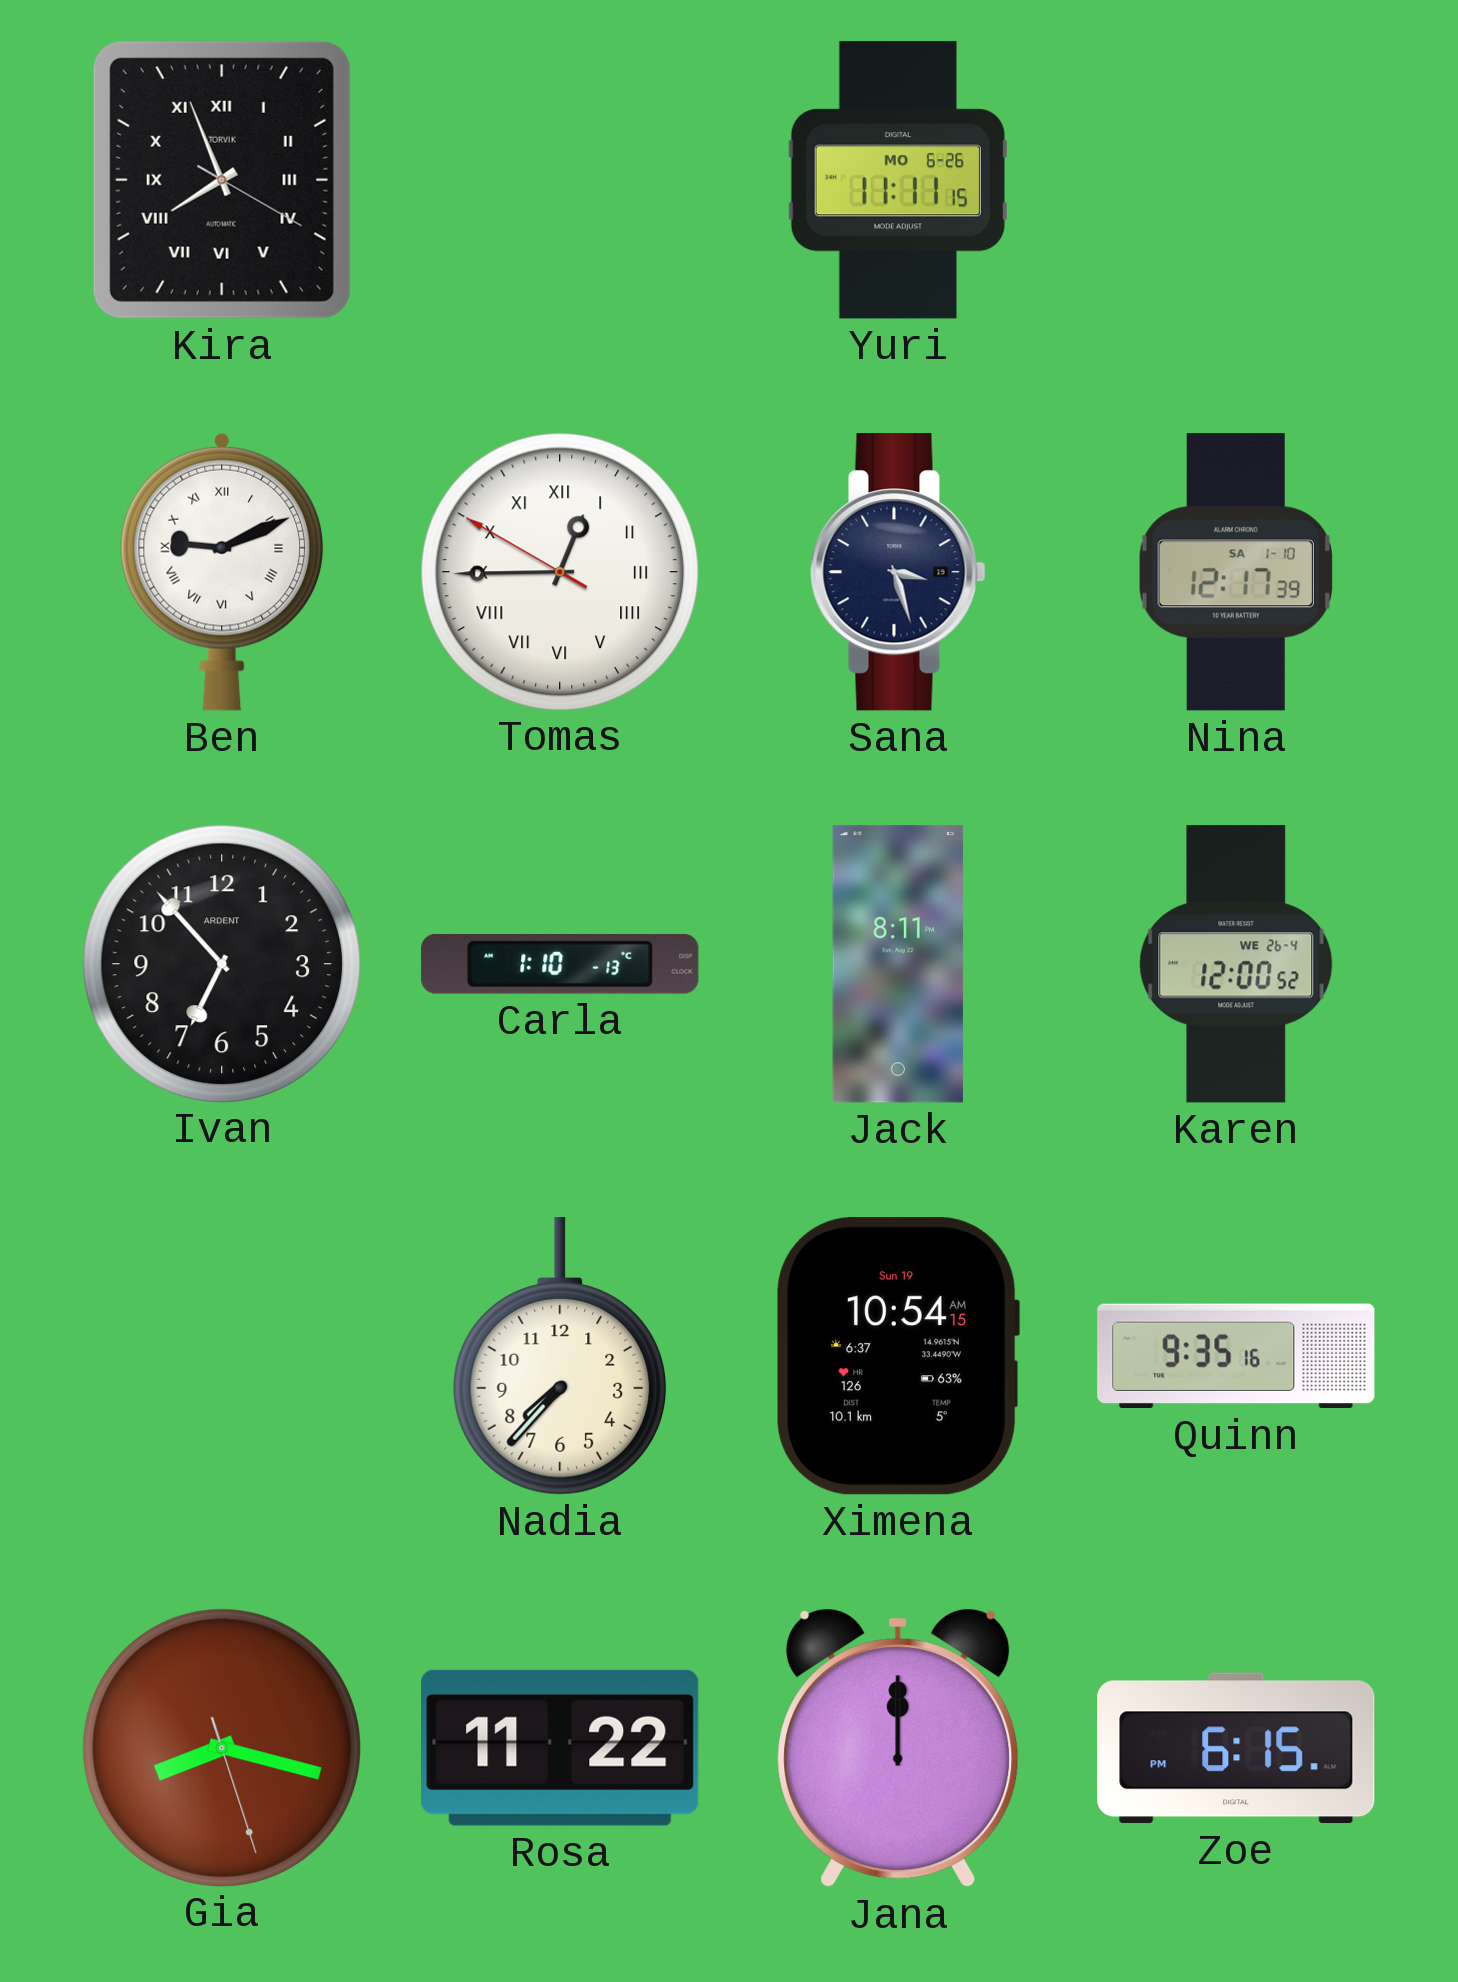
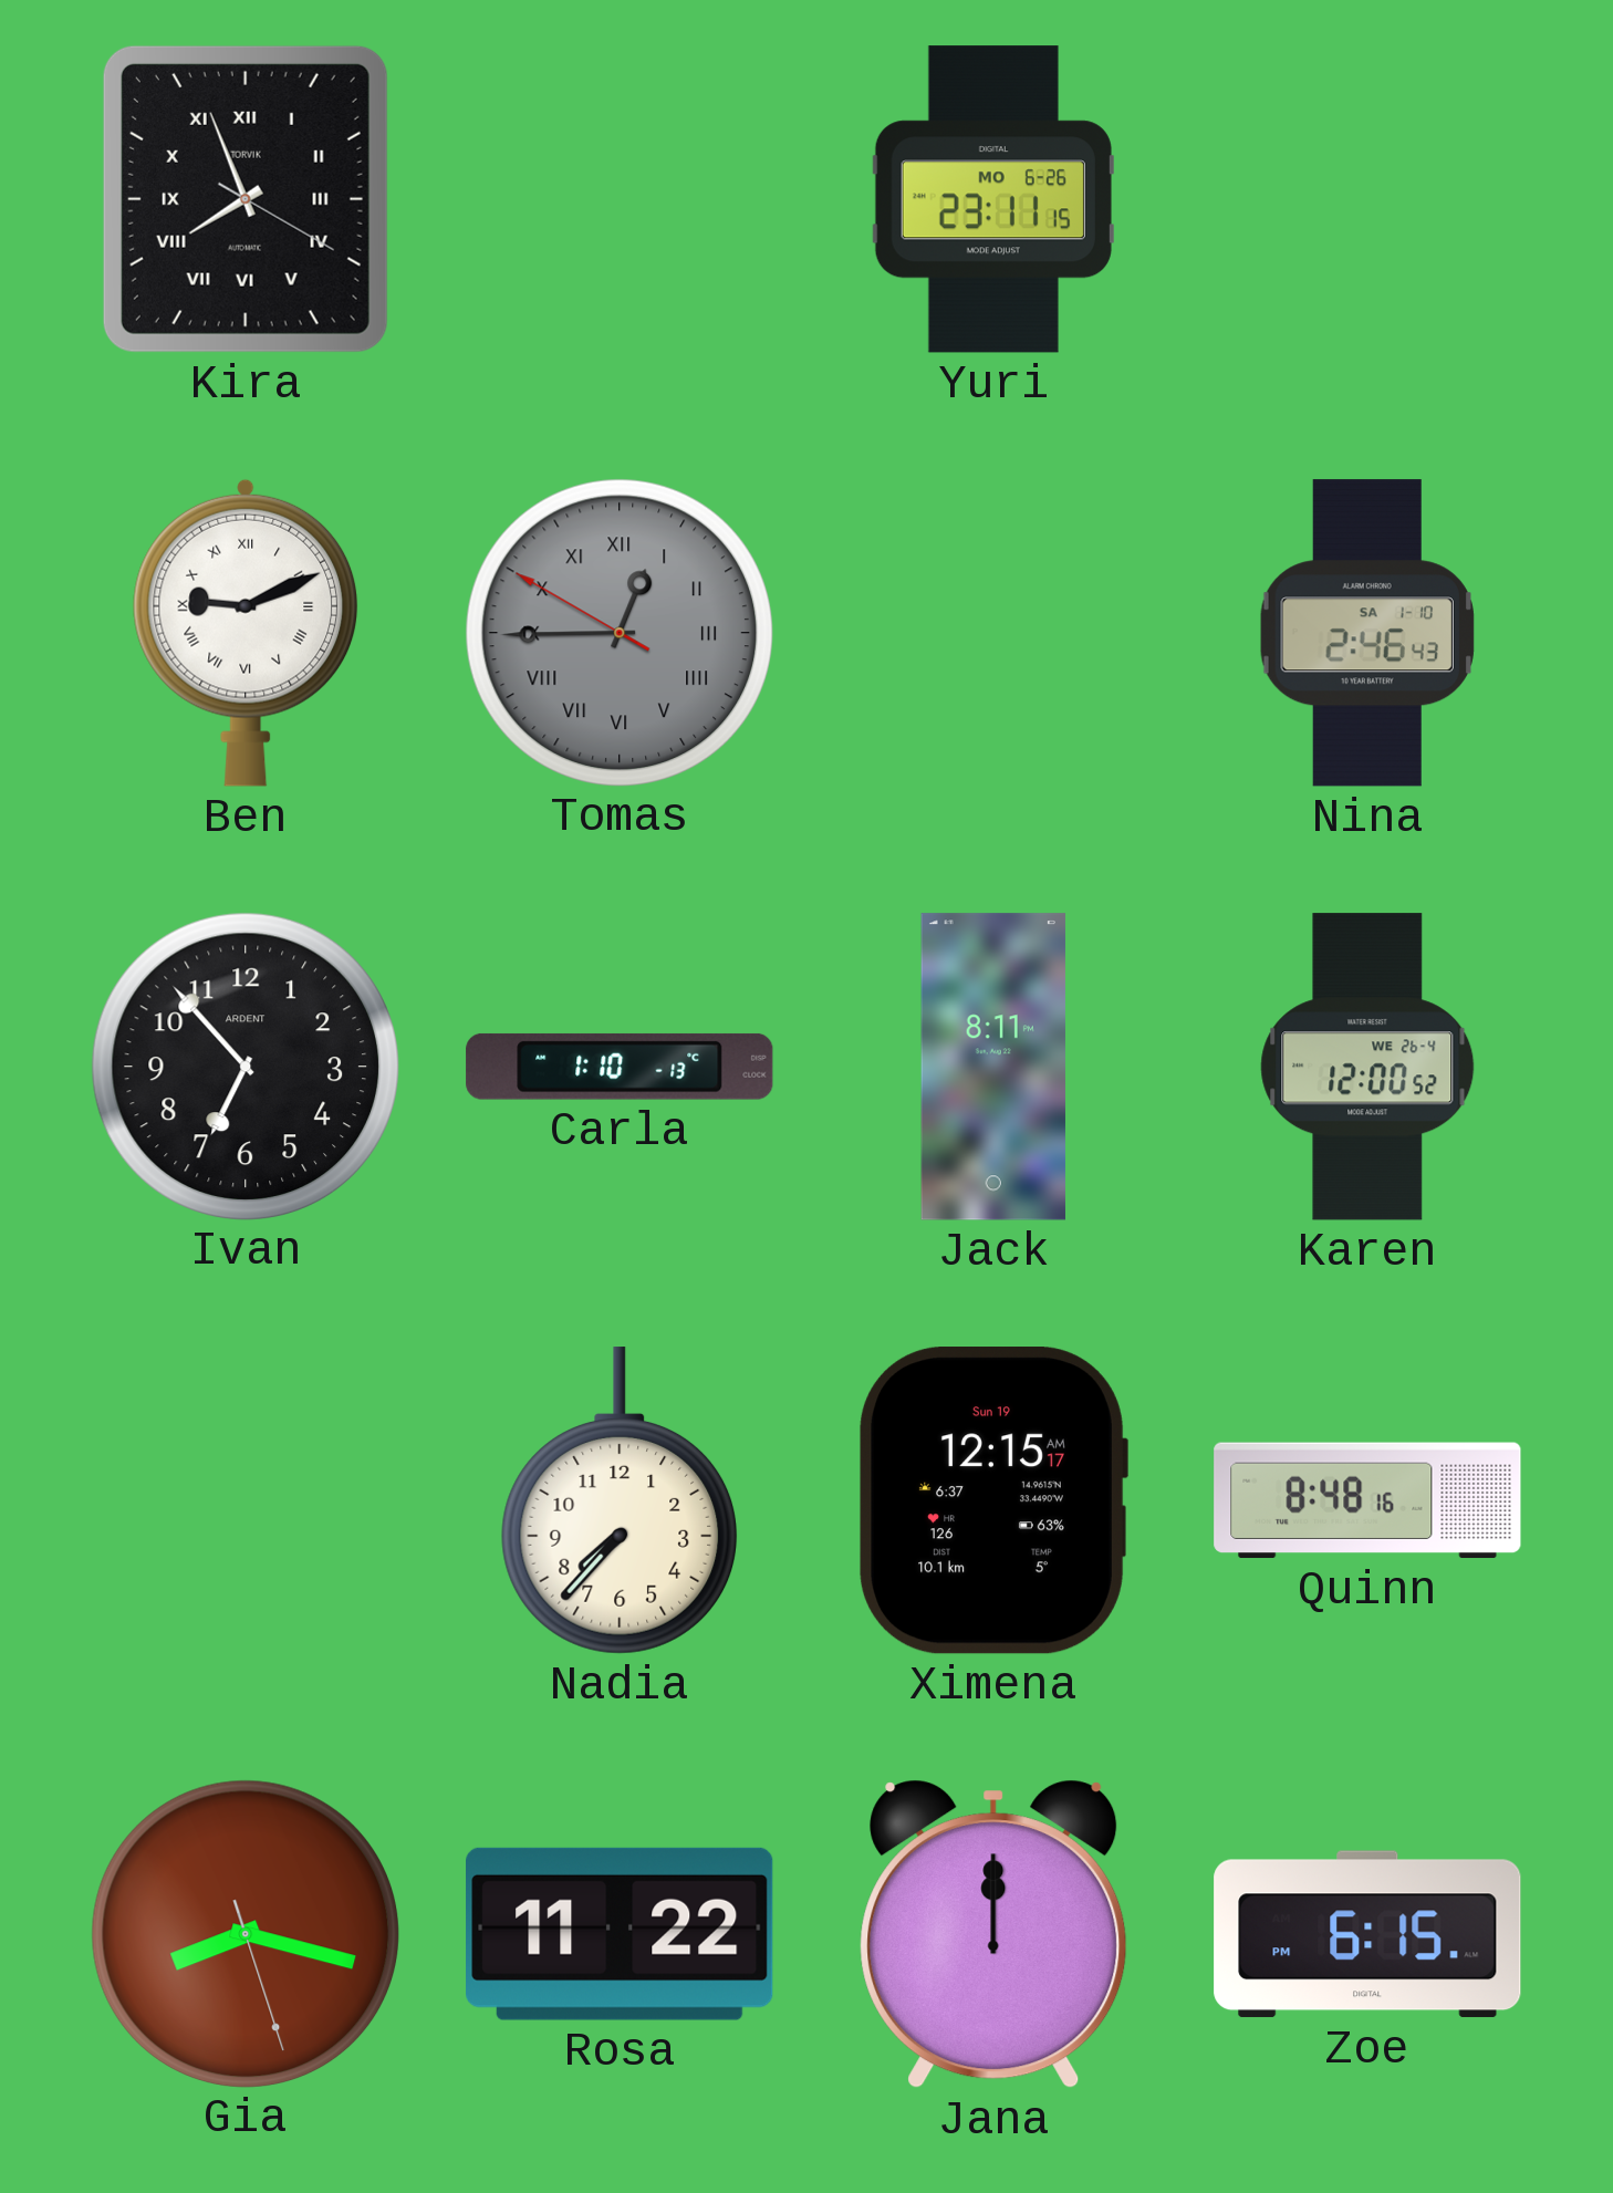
Yuri: 11:11 -> 23:11 (993, 199)
Tomas dial: white -> grey (618, 632)
Sana: 3:27 -> none (898, 572)
Nina: 12:17 -> 2:46 (1367, 633)
Ximena: 10:54 -> 12:15 (993, 1500)
Quinn: 9:35 -> 8:48 (1367, 1500)
